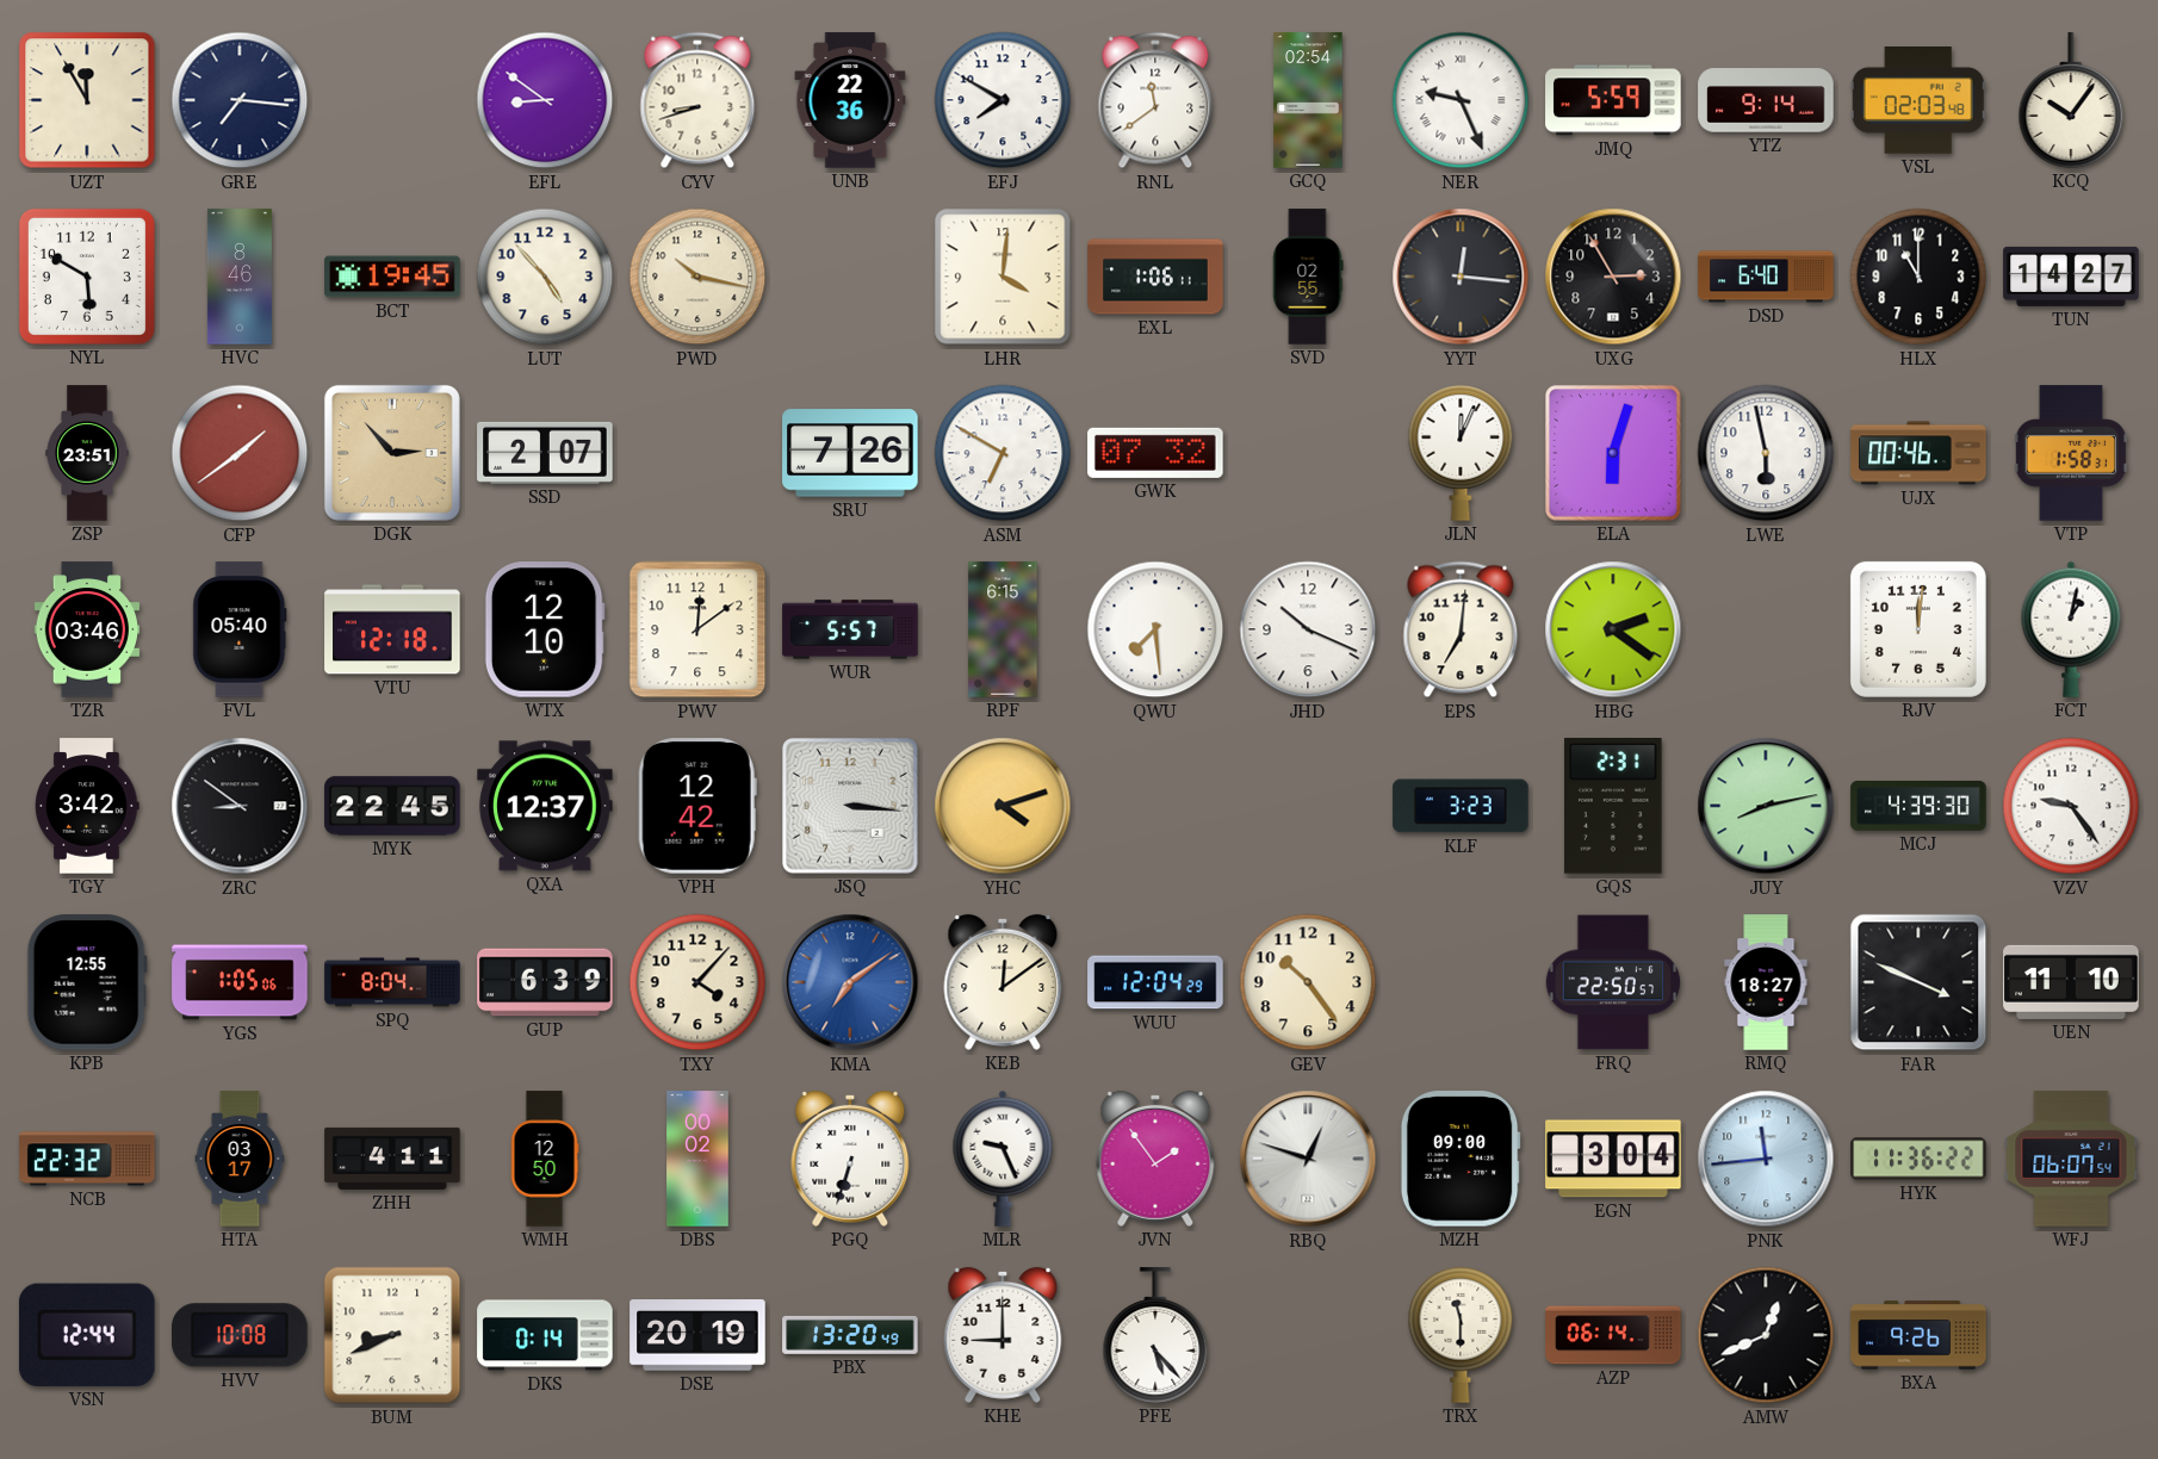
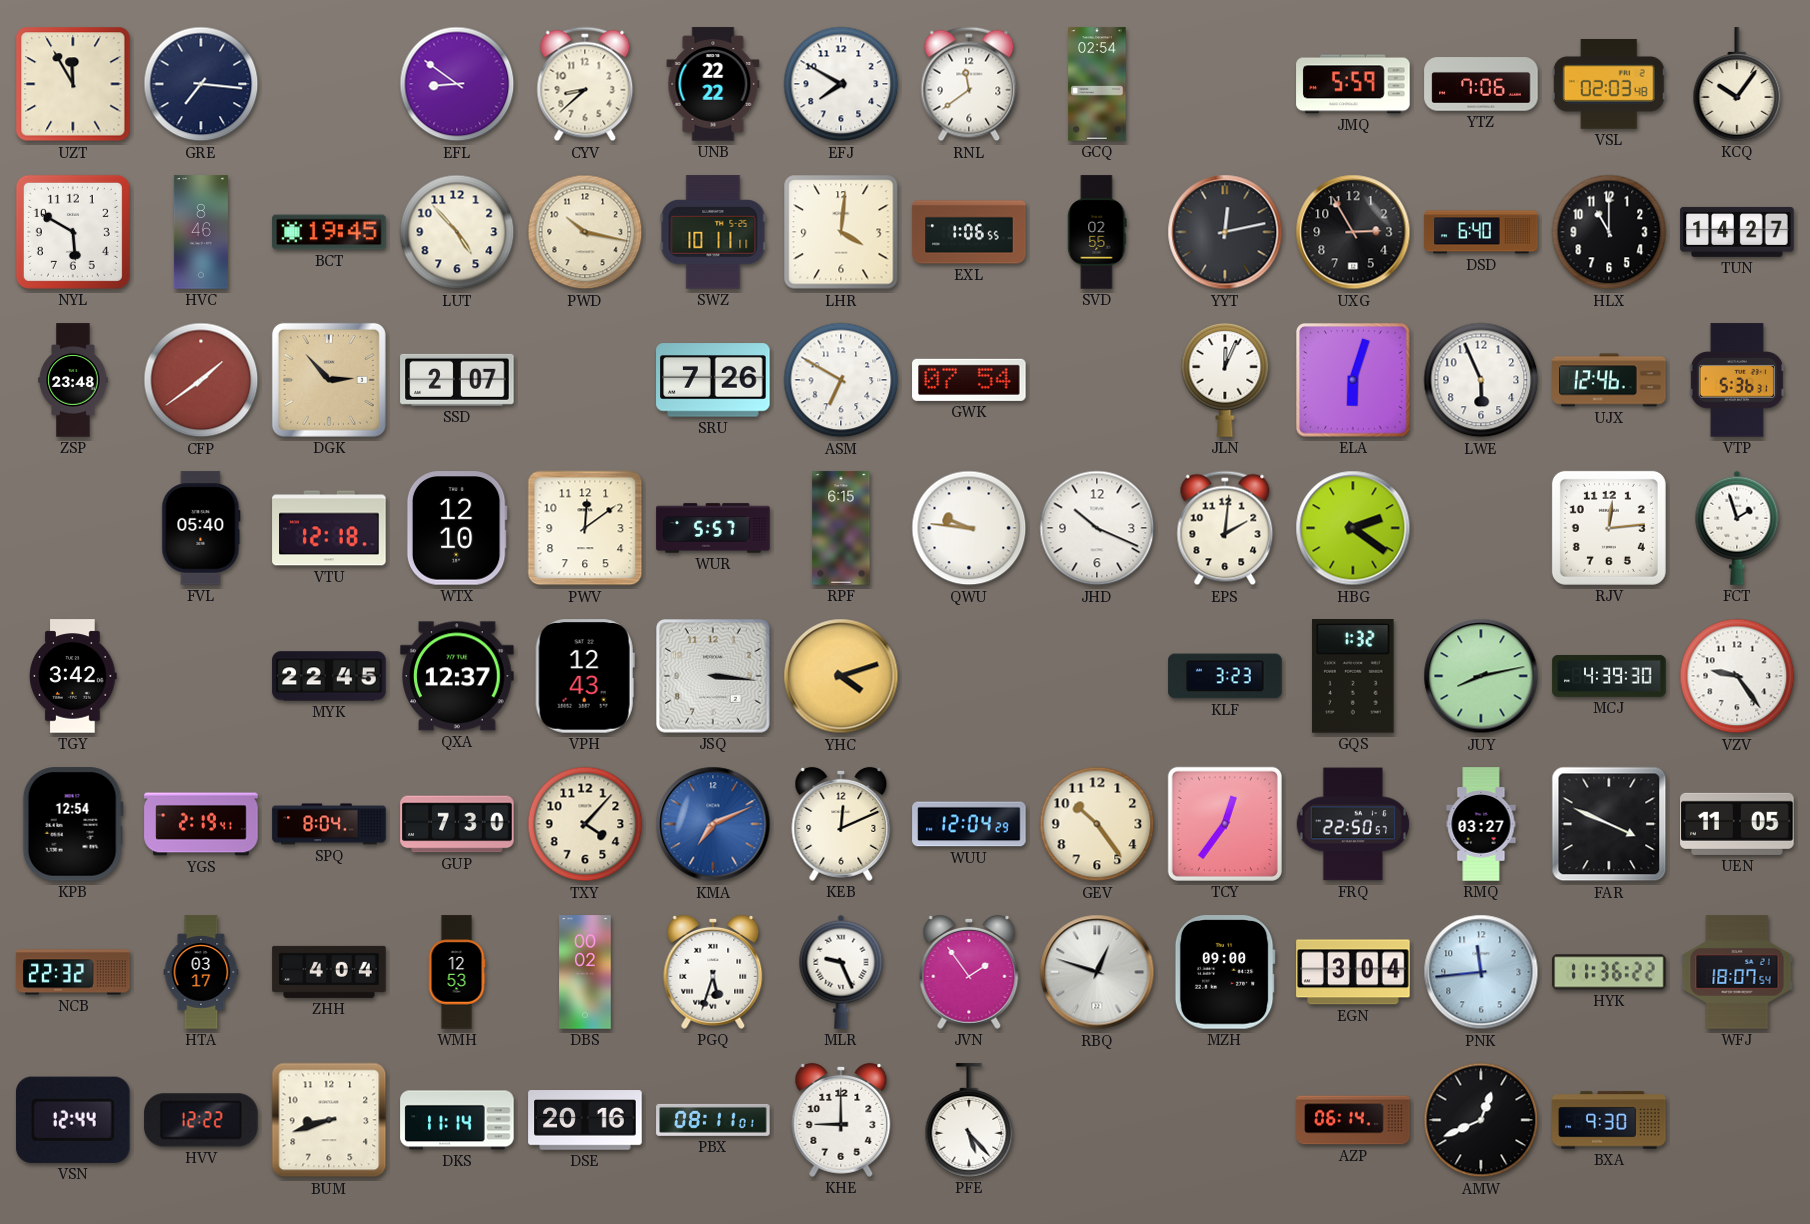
CYV: 8:42 -> 8:38 (585, 84)
UNB: 22:36 -> 22:22 (713, 84)
NER: 9:26 -> none (1461, 100)
YTZ: 9:14 -> 7:06 (1481, 84)
SWZ: none -> 10:11 (713, 232)
EXL: 1:06:11 -> 1:06:55 (969, 232)
YYT: 12:16 -> 12:13 (1225, 232)
ZSP: 23:51 -> 23:48 (73, 380)
GWK: 07:32 -> 07:54 (969, 380)
LWE: 5:58 -> 5:56 (1481, 380)
UJX: 00:46 -> 12:46 (1609, 380)
VTP: 1:58 -> 5:36 (1737, 380)
TZR: 03:46 -> none (87, 629)
QWU: 7:29 -> 9:46 (969, 528)
EPS: 7:01 -> 2:01 (1225, 528)
RJV: 12:01 -> 12:14 (1609, 528)
FCT: 1:02 -> 1:57 (1737, 528)
ZRC: 8:51 -> none (240, 806)
VPH: 12:42 -> 12:43 (585, 676)
GQS: 2:31 -> 1:32 (1353, 676)
KPB: 12:55 -> 12:54 (73, 824)
YGS: 1:05 -> 2:19 (201, 824)
GUP: 6:39 -> 7:30 (457, 824)
KMA: 7:09 -> 7:11 (713, 824)
KEB: 12:09 -> 12:11 (841, 824)
TCY: none -> 12:36 (1225, 824)
RMQ: 18:27 -> 03:27 (1481, 824)
UEN: 11:10 -> 11:05 (1737, 824)
ZHH: 4:11 -> 4:04 (329, 972)
WMH: 12:50 -> 12:53 (457, 972)
PGQ: 6:33 -> 5:33 (713, 972)
WFJ: 06:07 -> 18:07 (1737, 972)
HVV: 10:08 -> 12:22 (201, 1120)
BUM: 8:41 -> 8:42 (329, 1120)
DKS: 0:14 -> 11:14 (457, 1120)
DSE: 20:19 -> 20:16 (585, 1120)
PBX: 13:20 -> 08:11 (713, 1120)
TRX: 11:30 -> none (1461, 1336)
BXA: 9:26 -> 9:30 (1609, 1120)
